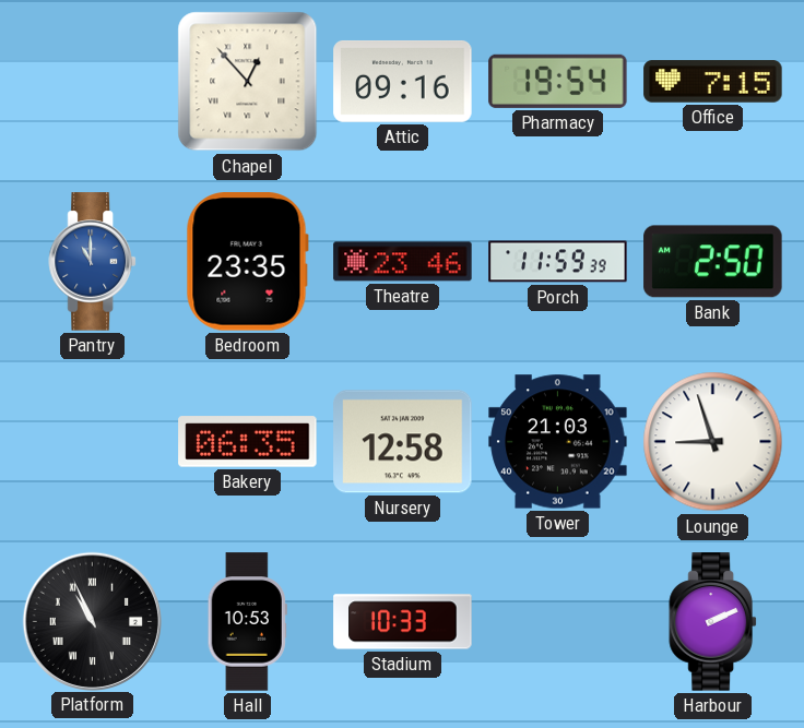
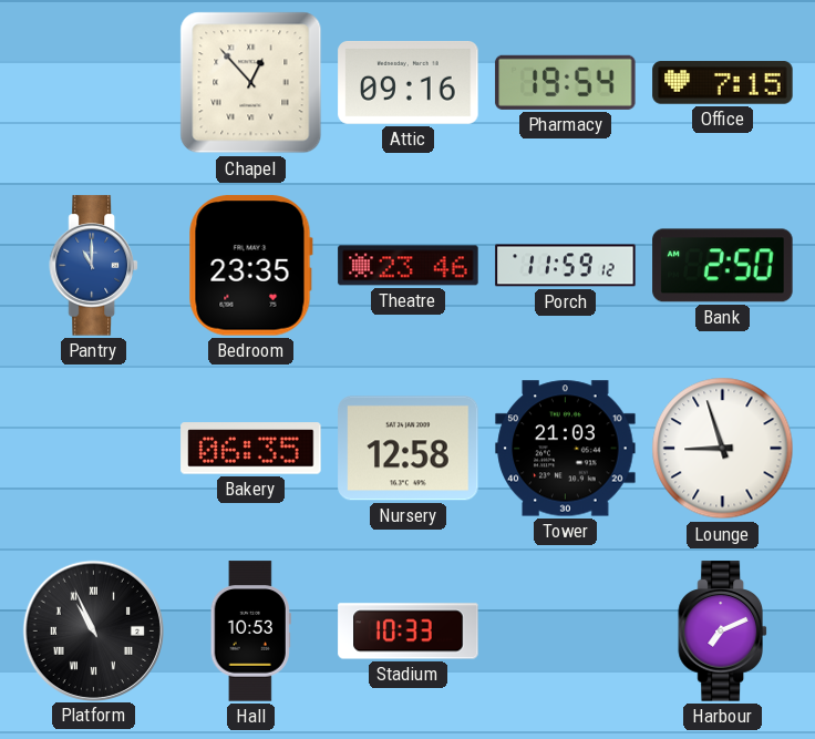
Porch: 11:59:39 -> 11:59:12 (566, 266)
Harbour: 2:11 -> 7:11 (722, 632)
